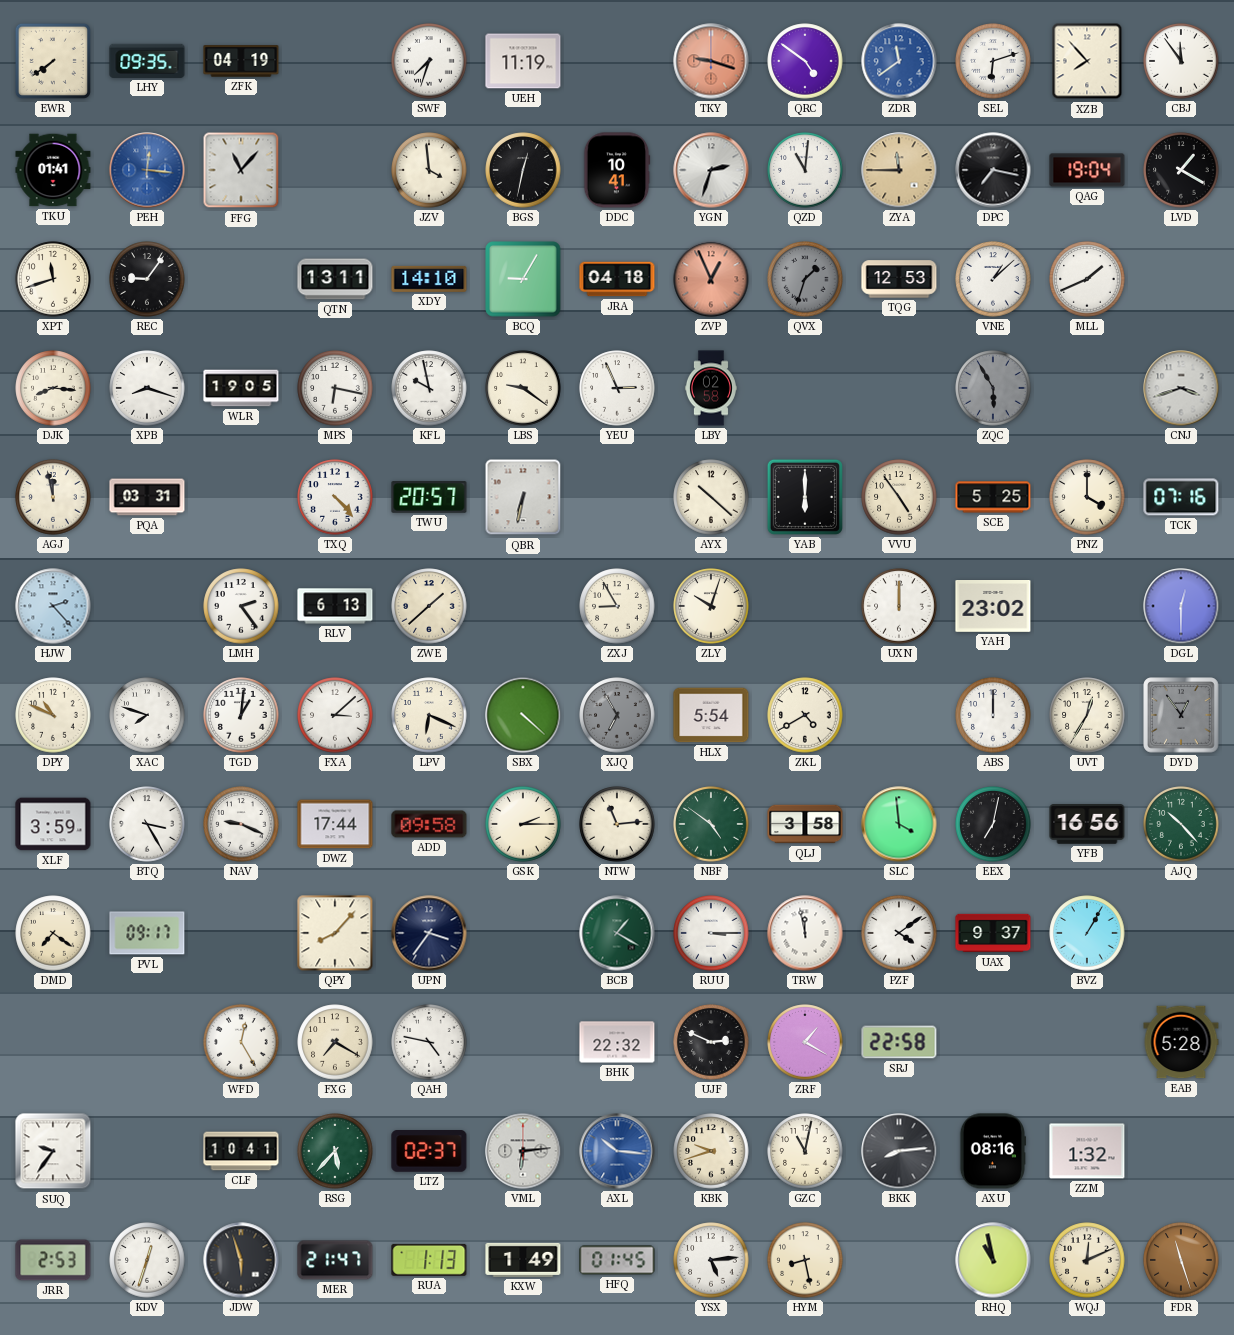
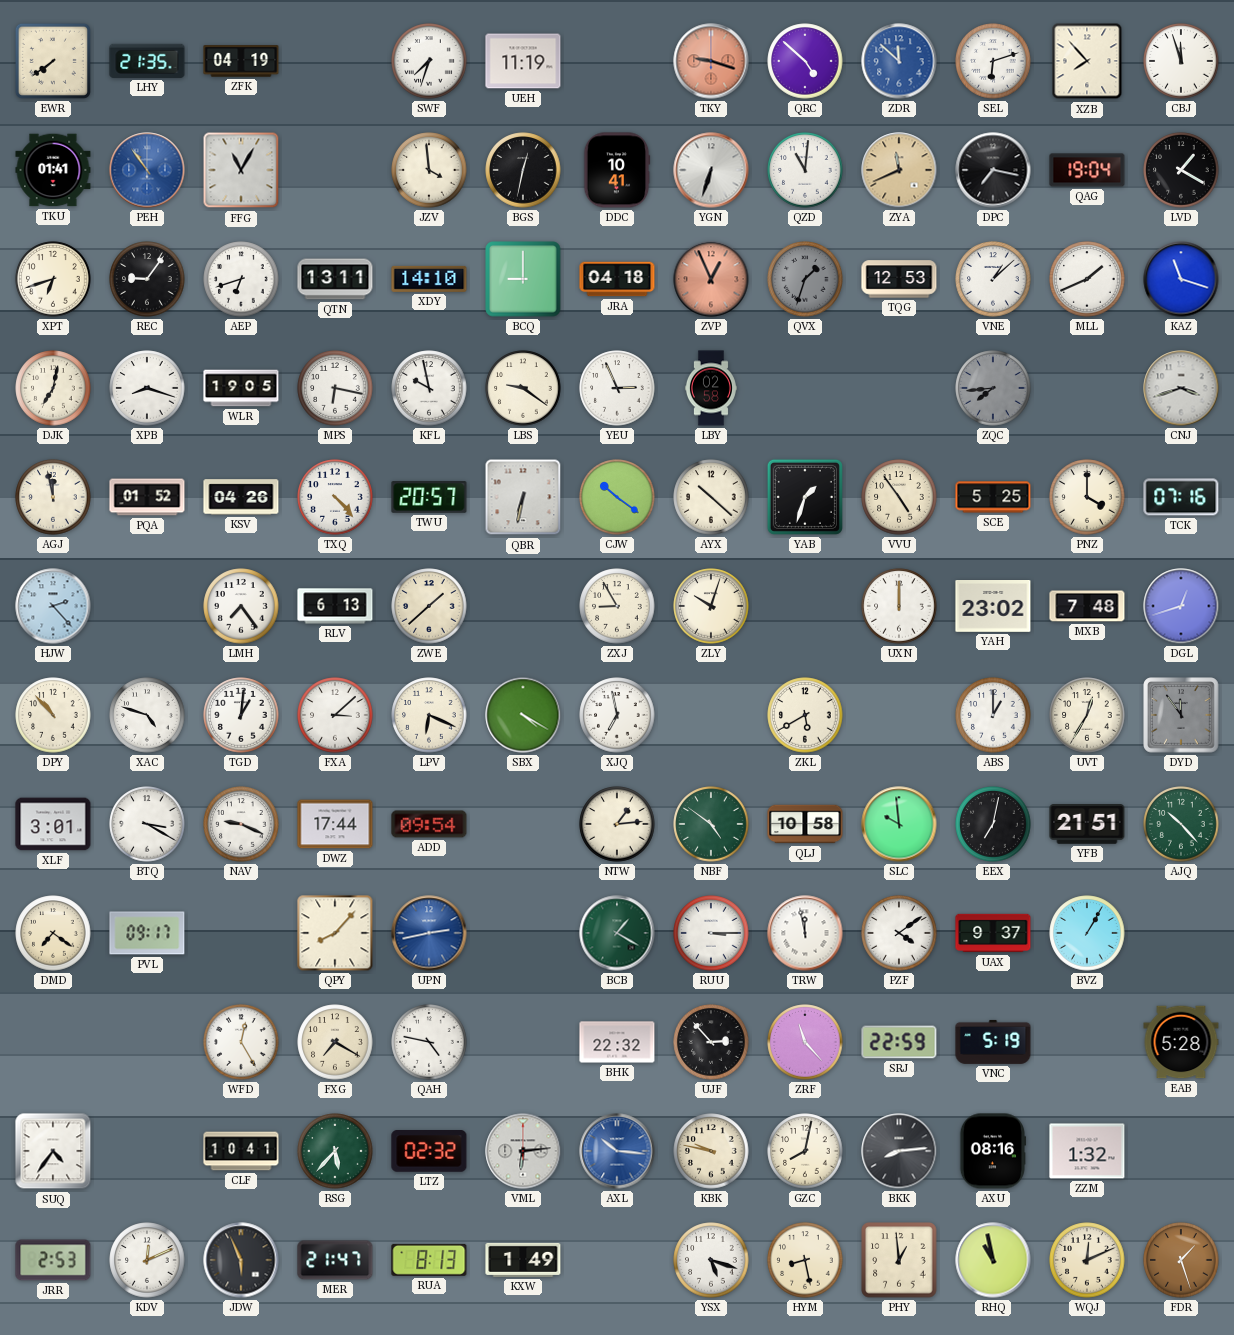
LHY: 09:35 -> 21:35 (147, 61)
QRC: 4:51 -> 4:52 (805, 61)
ZDR: 11:39 -> 11:52 (899, 61)
CBJ: 11:54 -> 11:57 (1181, 61)
PEH: 12:16 -> 10:54 (147, 170)
FFG: 11:07 -> 11:05 (241, 170)
YGN: 2:33 -> 6:33 (711, 170)
ZYA: 11:45 -> 11:41 (899, 170)
XPT: 11:42 -> 6:42 (53, 279)
AEP: none -> 6:42 (241, 279)
BCQ: 9:05 -> 9:00 (523, 279)
KAZ: none -> 11:18 (1181, 279)
DJK: 8:16 -> 7:02 (53, 388)
ZQC: 5:55 -> 7:44 (993, 388)
PQA: 03:31 -> 01:52 (147, 497)
KSV: none -> 04:26 (241, 497)
CJW: none -> 10:21 (617, 497)
YAB: 6:00 -> 1:33 (805, 497)
LMH: 2:24 -> 7:24 (241, 606)
MXB: none -> 7:48 (1087, 606)
DGL: 12:30 -> 12:42 (1181, 606)
DPY: 10:49 -> 10:53 (53, 715)
XAC: 7:48 -> 4:48 (147, 715)
SBX: 4:22 -> 4:20 (523, 715)
XJQ: 6:55 -> 6:58 (617, 715)
XJQ dial: grey -> white (617, 715)
HLX: 5:54 -> none (711, 715)
ZKL: 4:40 -> 5:40 (805, 715)
ABS: 12:00 -> 1:00 (993, 715)
DYD: 12:54 -> 11:54 (1181, 715)
XLF: 3:59 -> 3:01 (53, 824)
BTQ: 3:25 -> 3:20 (147, 824)
ADD: 09:58 -> 09:54 (429, 824)
GSK: 2:15 -> none (523, 824)
NTW: 11:14 -> 1:14 (617, 824)
QLJ: 3:58 -> 10:58 (805, 824)
SLC: 3:59 -> 9:59 (899, 824)
YFB: 16:56 -> 21:51 (1087, 825)
UPN: 3:36 -> 2:43 (429, 933)
UPN dial: navy -> blue (429, 933)
UJF: 2:49 -> 2:53 (711, 1042)
ZRF: 1:20 -> 11:23 (805, 1042)
SRJ: 22:58 -> 22:59 (899, 1042)
VNC: none -> 5:19 (993, 1042)
SUQ: 9:36 -> 4:36 (53, 1151)
LTZ: 02:37 -> 02:32 (429, 1152)
KBK: 9:42 -> 9:47 (711, 1151)
GZC: 11:02 -> 8:02 (805, 1151)
KDV: 12:33 -> 12:11 (147, 1260)
JDW: 5:57 -> 5:56 (241, 1260)
RUA: 1:13 -> 8:13 (429, 1260)
HFQ: 01:45 -> none (617, 1260)
YSX: 5:14 -> 5:18 (711, 1260)
PHY: none -> 12:59 (899, 1260)
FDR: 11:27 -> 1:27 (1181, 1260)
